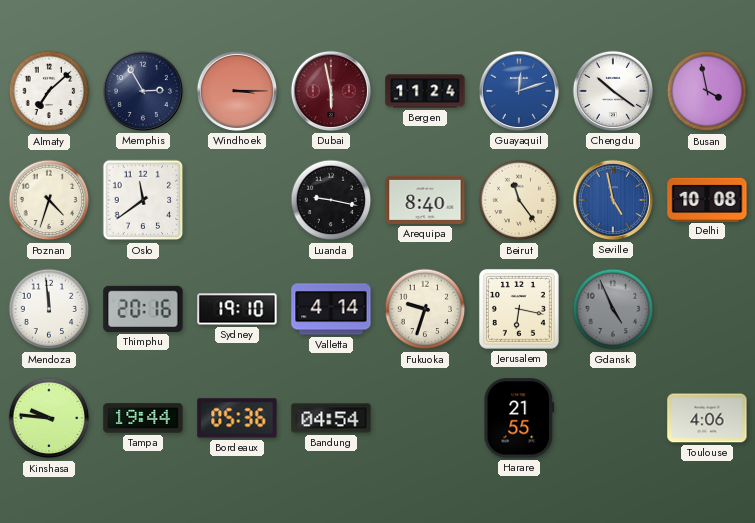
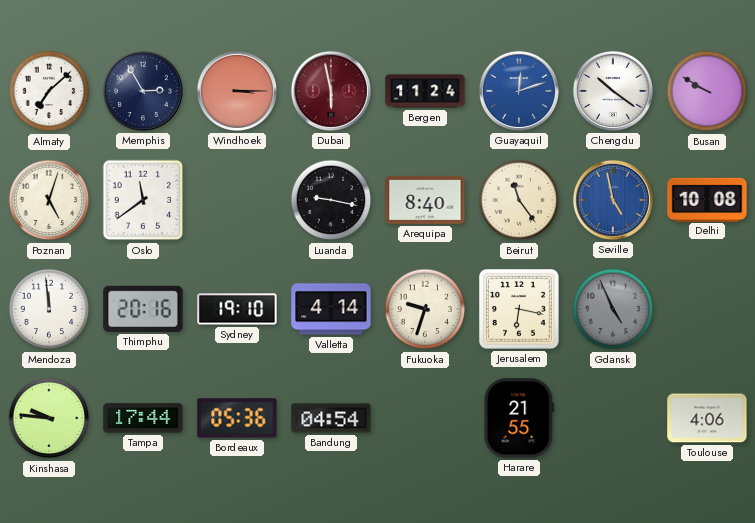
Busan: 3:58 -> 9:50 (707, 91)
Poznan: 4:33 -> 5:03 (49, 200)
Tampa: 19:44 -> 17:44 (143, 418)
